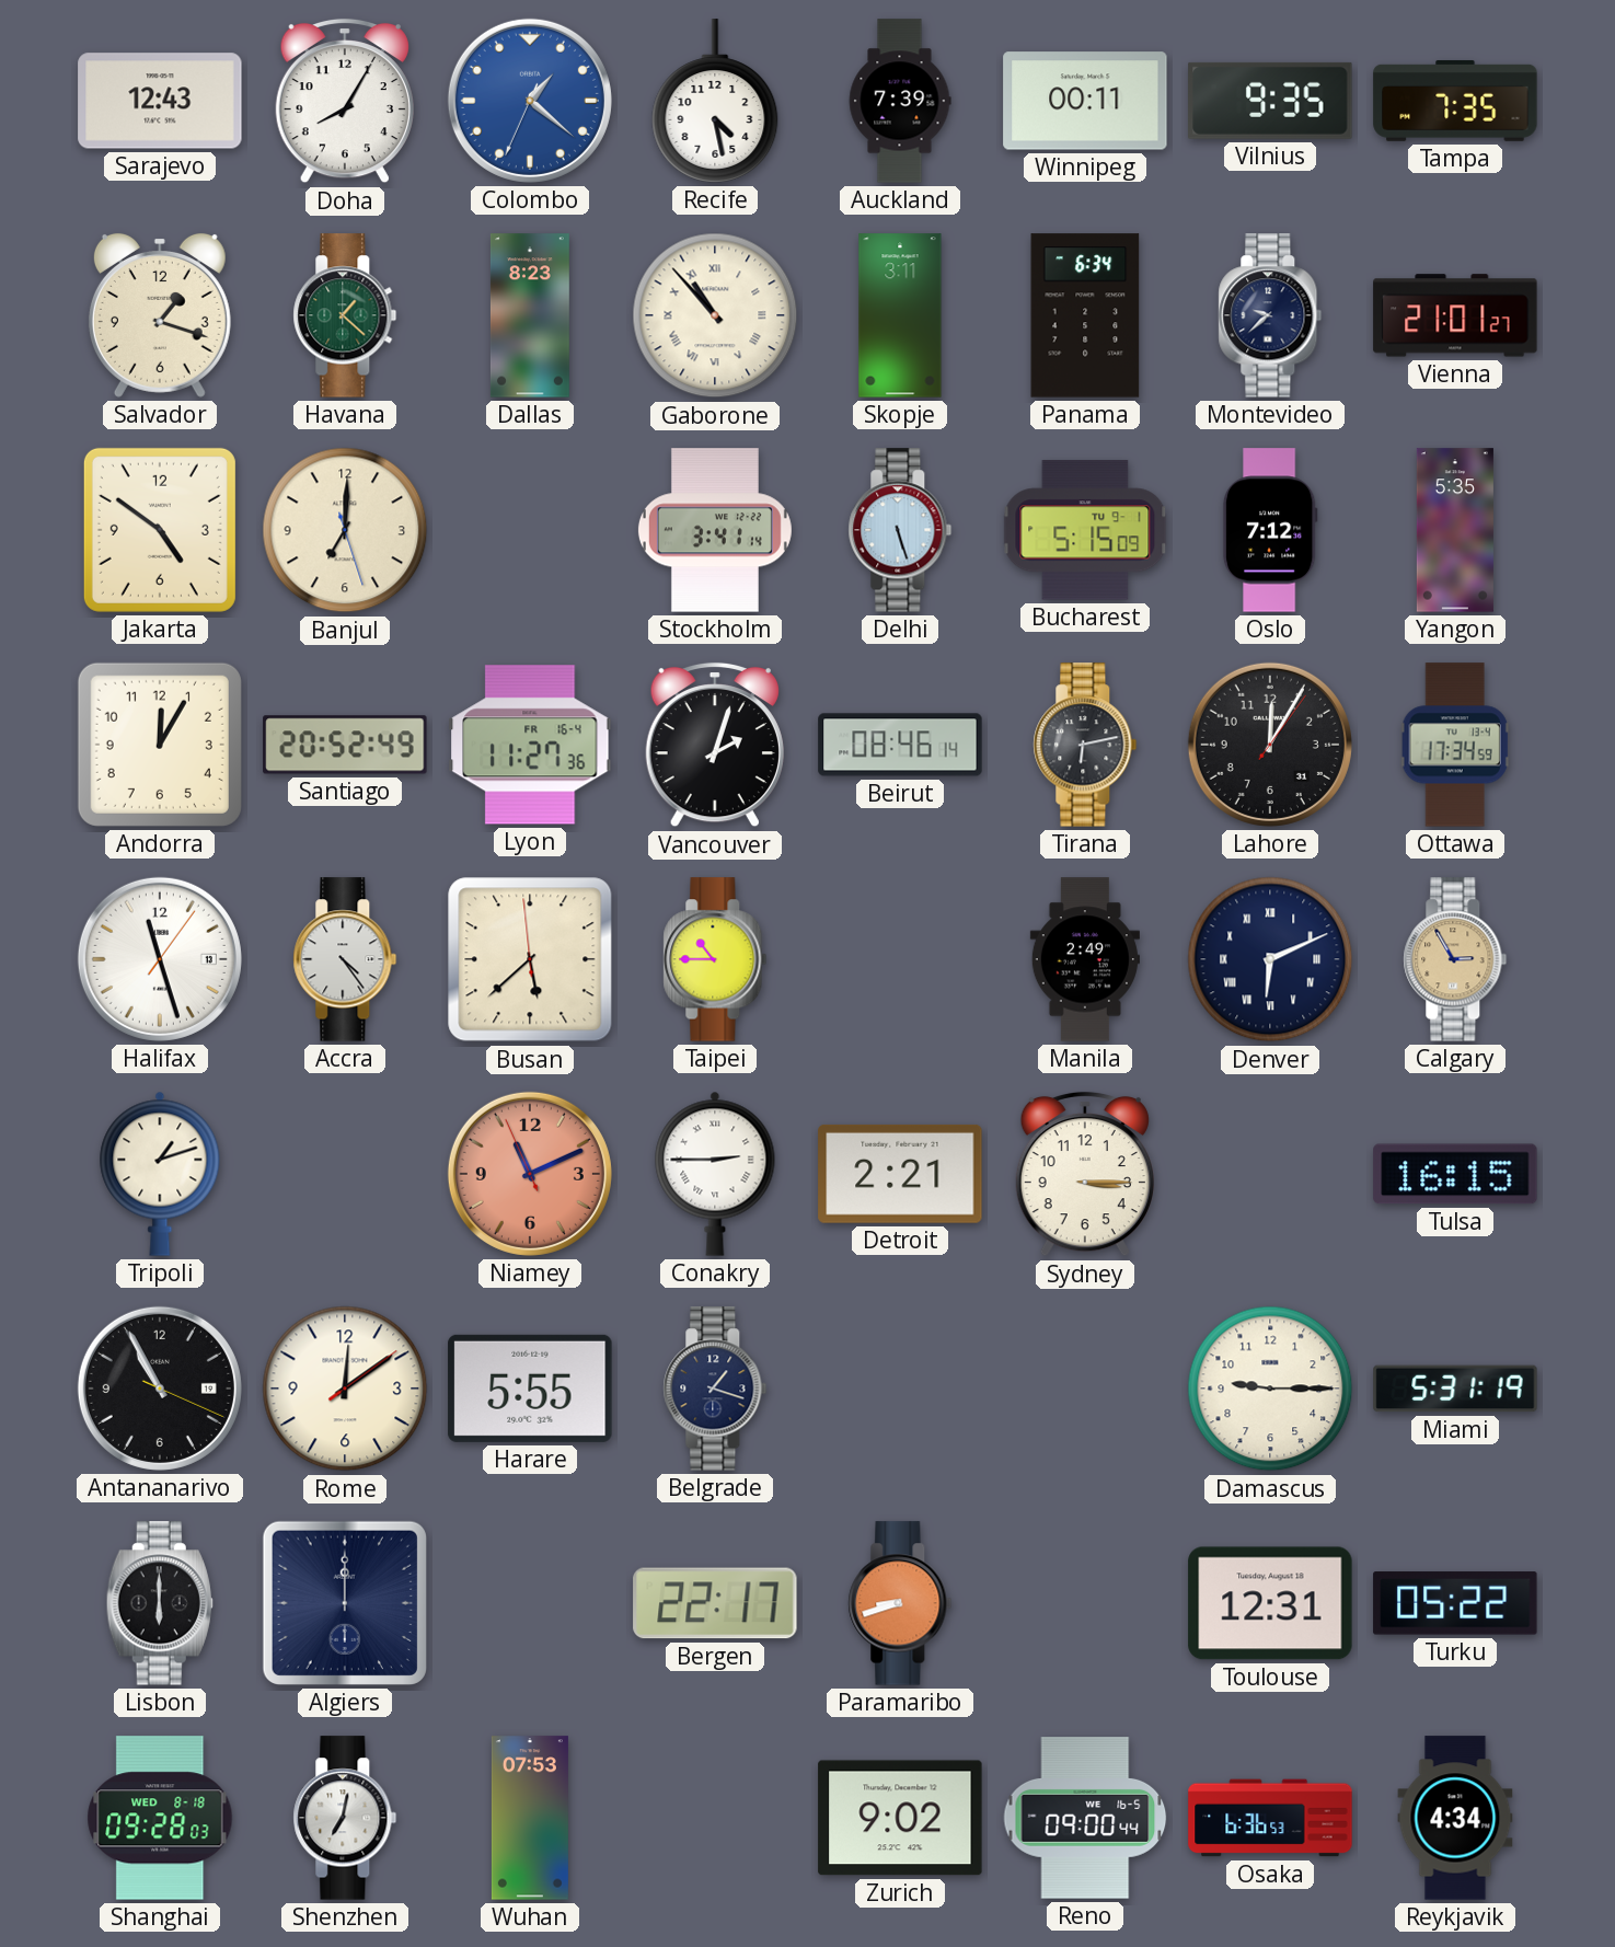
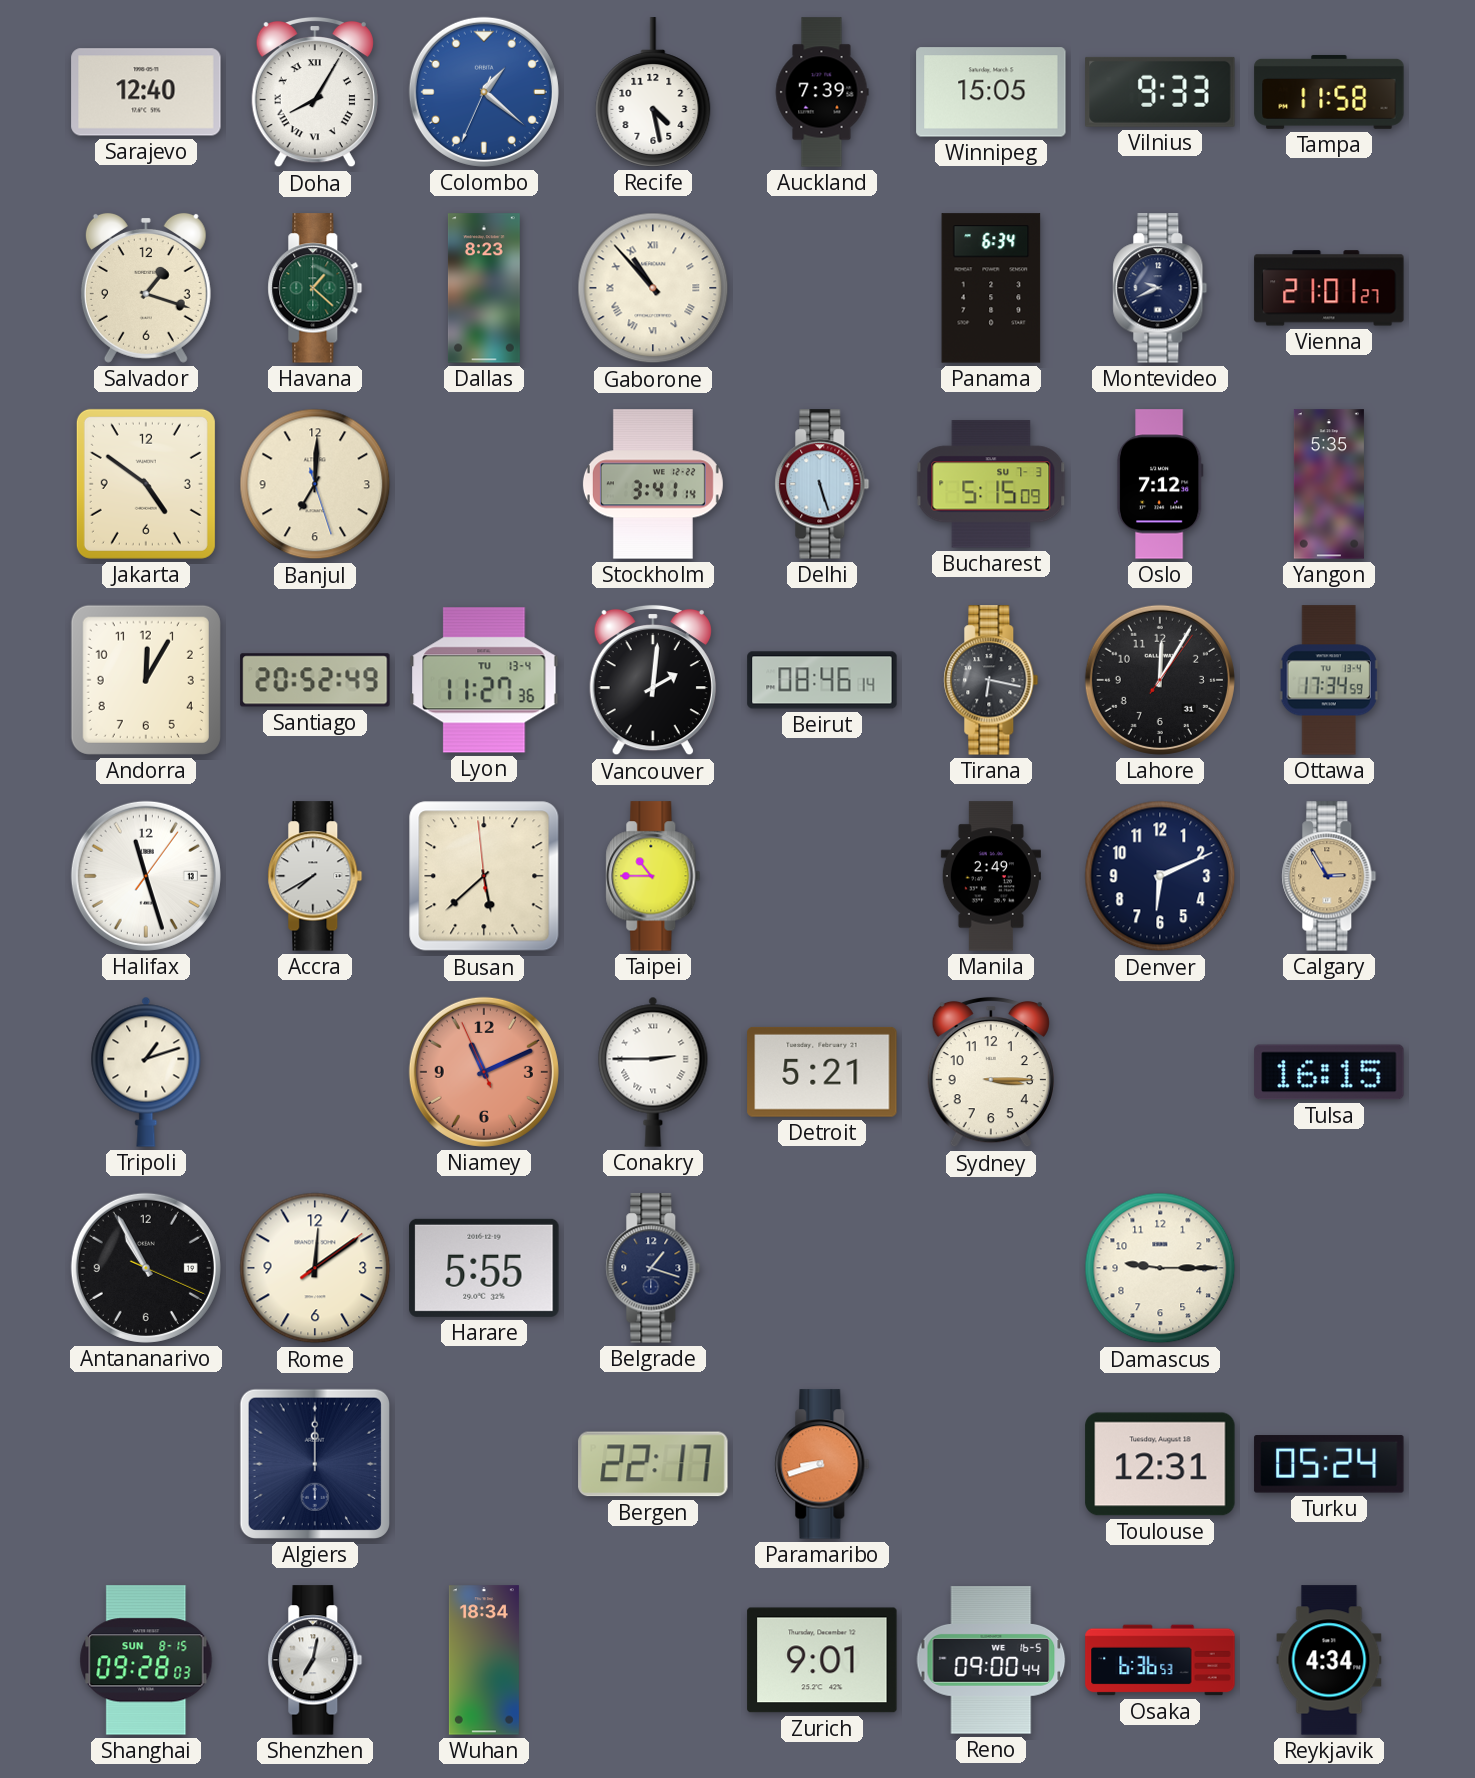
Sarajevo: 12:43 -> 12:40 (146, 92)
Doha numerals: Arabic -> Roman (315, 92)
Winnipeg: 00:11 -> 15:05 (991, 92)
Vilnius: 9:35 -> 9:33 (1160, 92)
Tampa: 7:35 -> 11:58 (1329, 92)
Skopje: 3:11 -> none (900, 315)
Montevideo: 9:38 -> 9:41 (1160, 288)
Bucharest date: TU 9-1 -> SU 7-3 (991, 484)
Lyon date: FR 16-4 -> TU 13-4 (484, 680)
Vancouver: 2:03 -> 2:01 (653, 680)
Tirana: 6:13 -> 6:17 (991, 680)
Accra: 4:24 -> 7:40 (315, 876)
Denver numerals: Roman -> Arabic (1160, 876)
Detroit: 2:21 -> 5:21 (822, 1072)
Miami: 5:31 -> none (1455, 1389)
Lisbon: 6:00 -> none (160, 1603)
Turku: 05:22 -> 05:24 (1329, 1464)
Shanghai date: WED 8-18 -> SUN 8-15 (146, 1660)
Wuhan: 07:53 -> 18:34 (484, 1660)
Zurich: 9:02 -> 9:01 (822, 1660)
